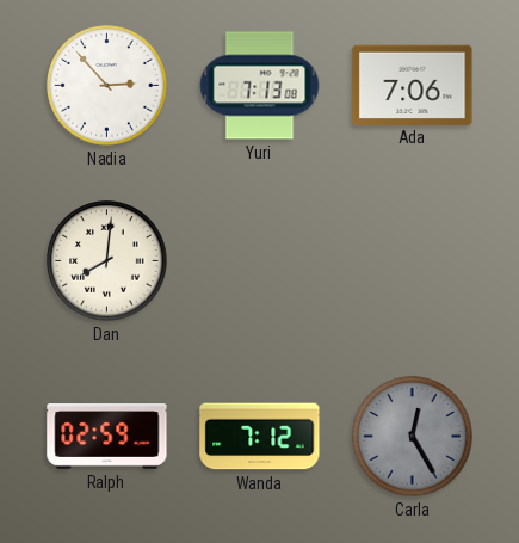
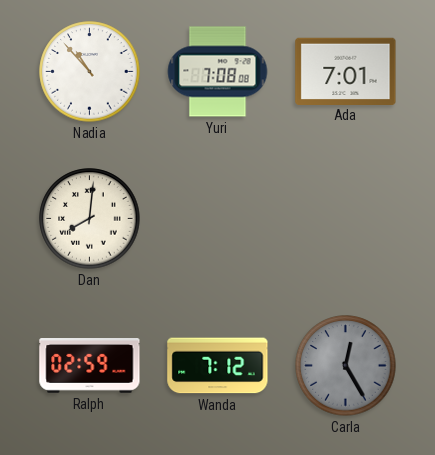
Nadia: 2:53 -> 10:53 (90, 72)
Yuri: 7:13 -> 7:08 (218, 72)
Ada: 7:06 -> 7:01 (346, 71)
